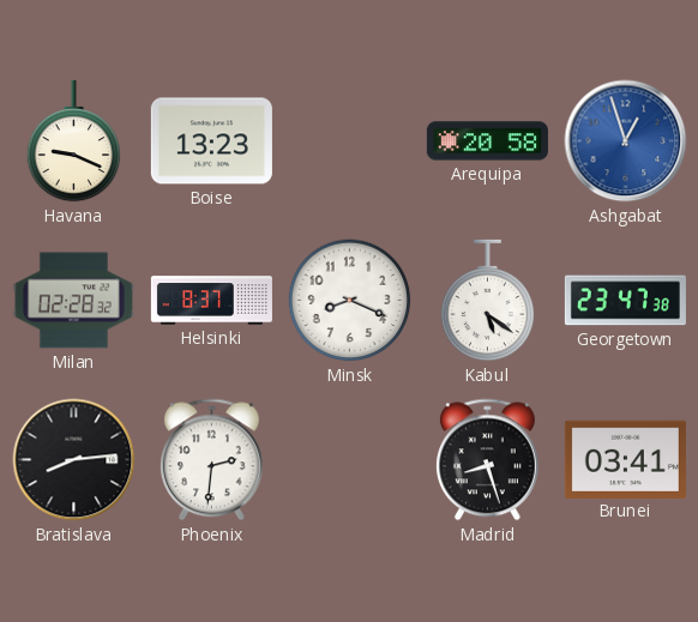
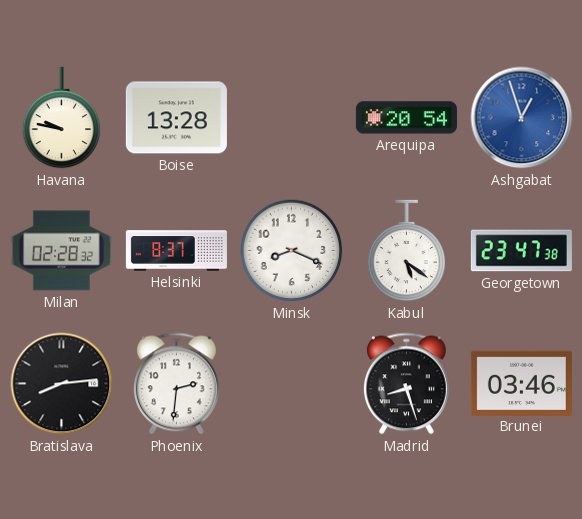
Havana: 9:19 -> 9:47 (62, 118)
Boise: 13:23 -> 13:28 (176, 118)
Arequipa: 20:58 -> 20:54 (406, 118)
Brunei: 03:41 -> 03:46 (521, 383)
